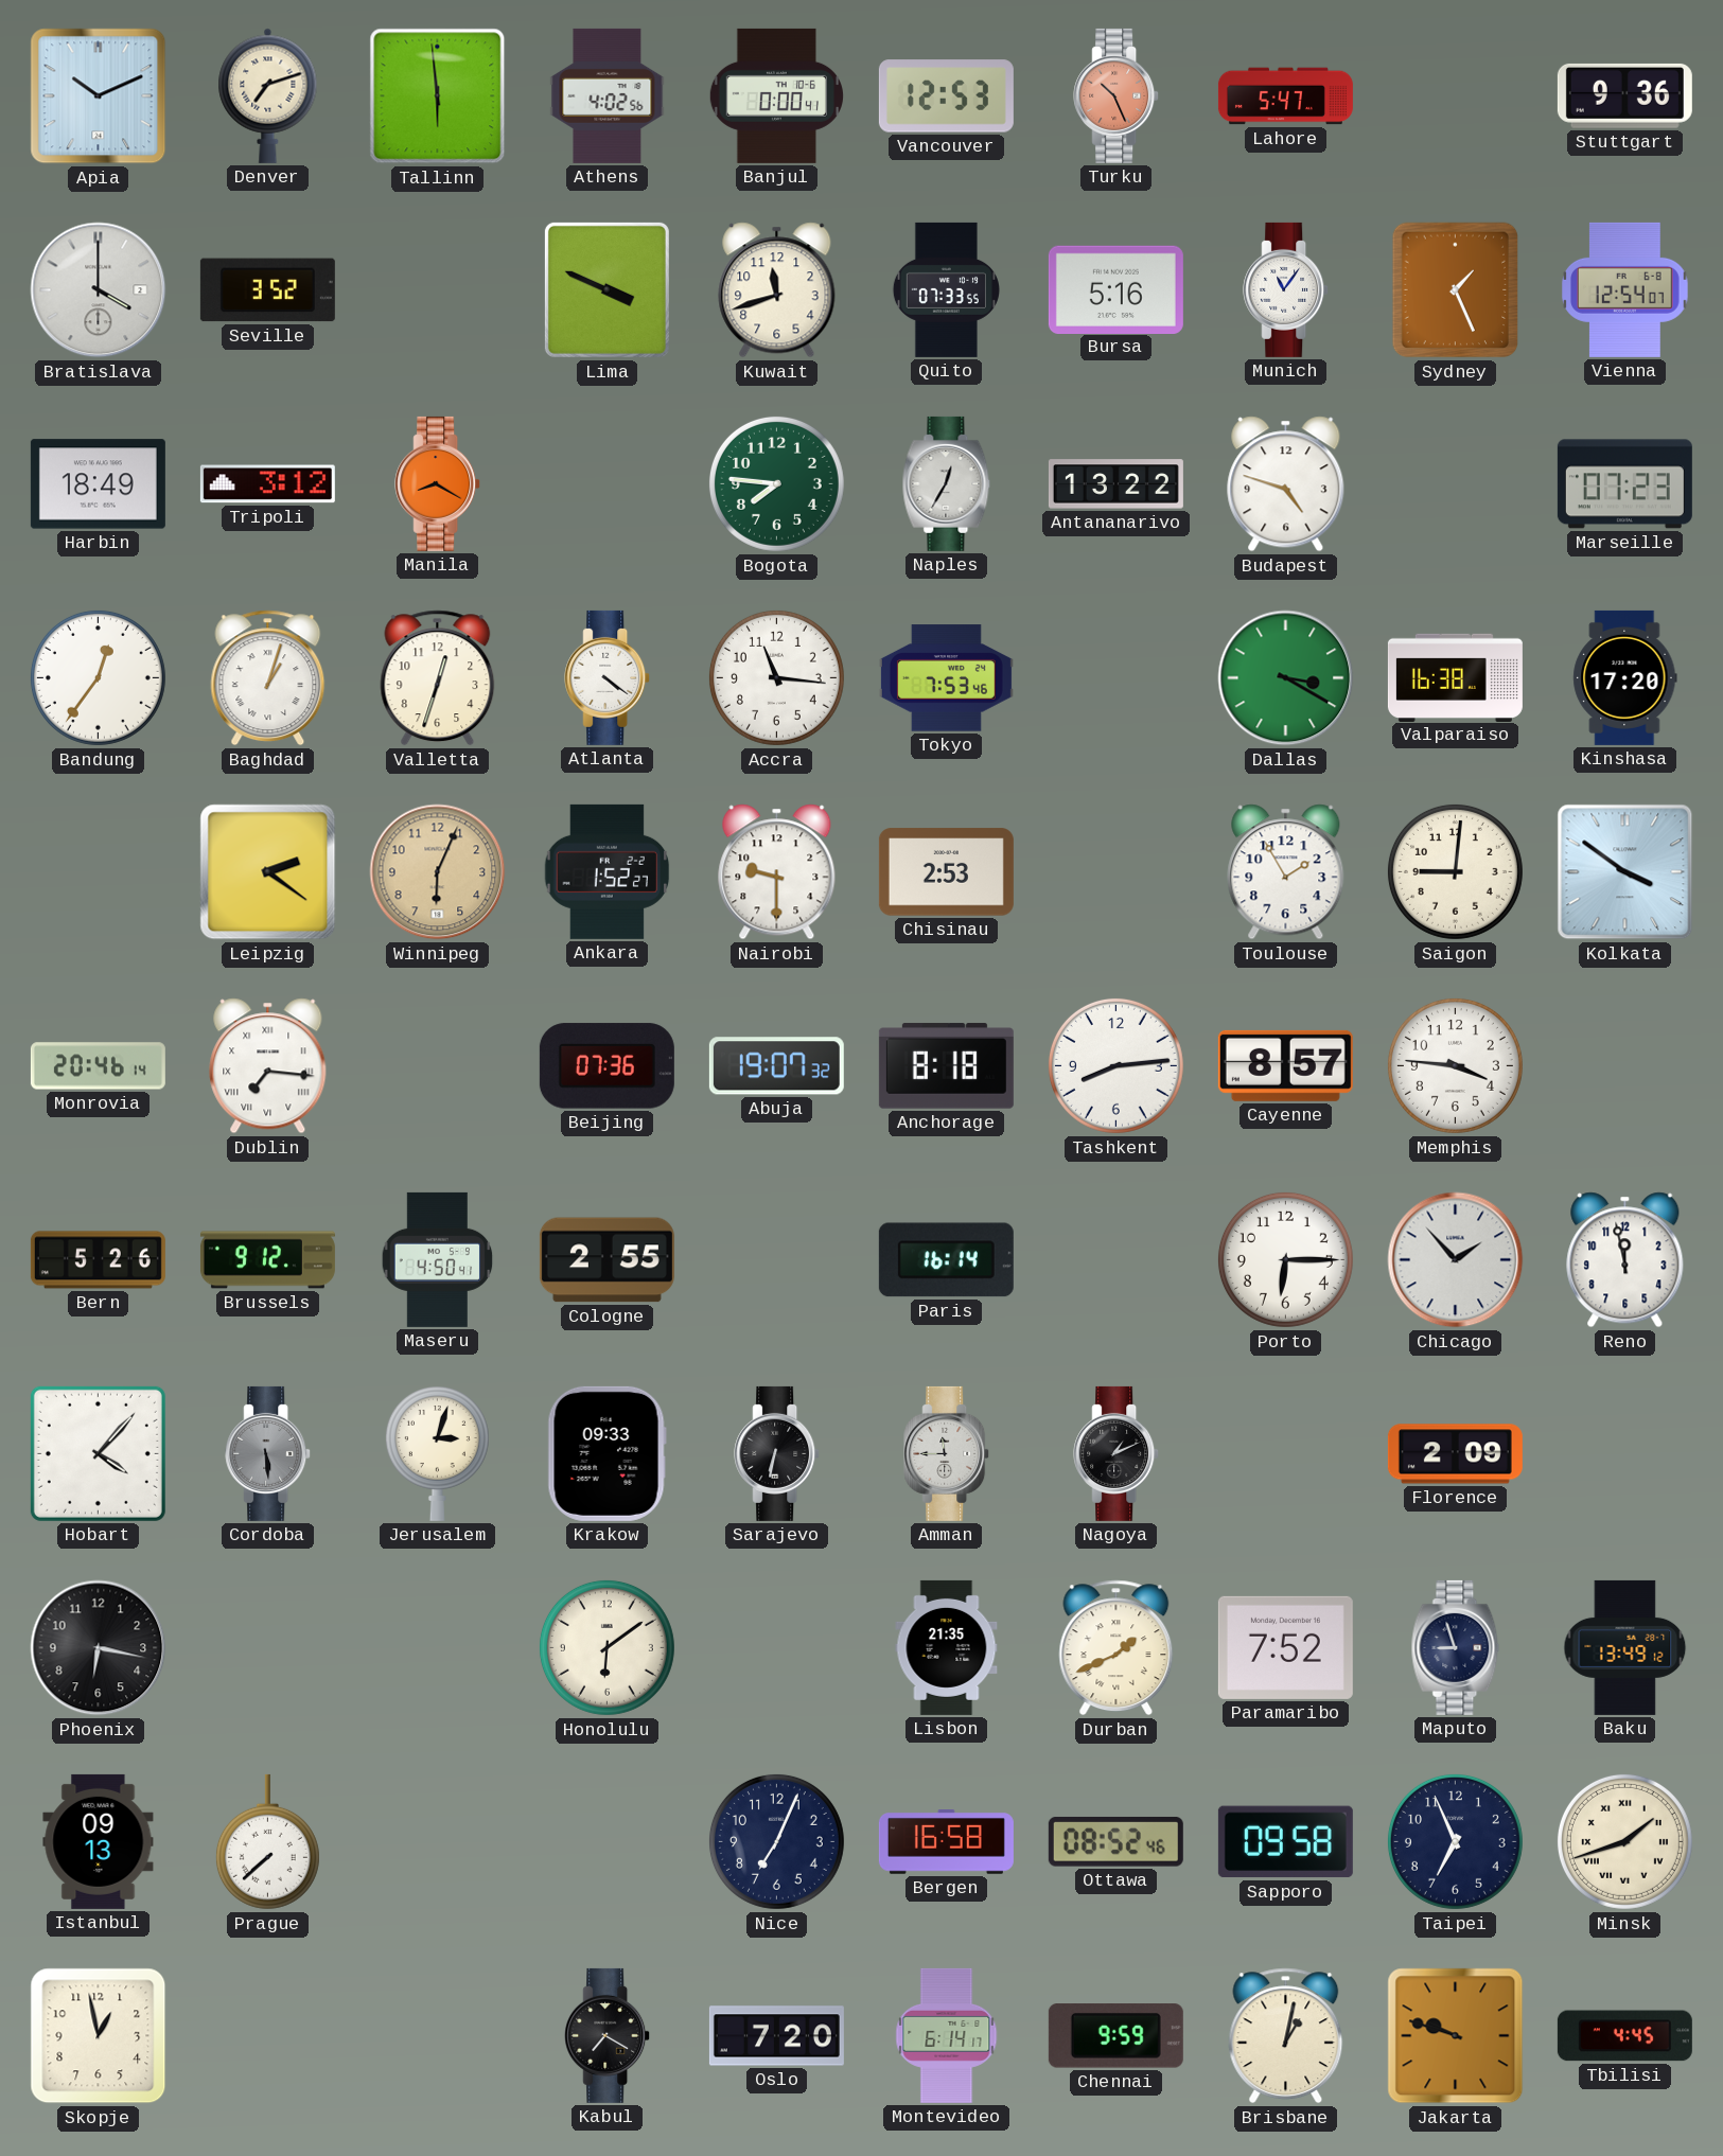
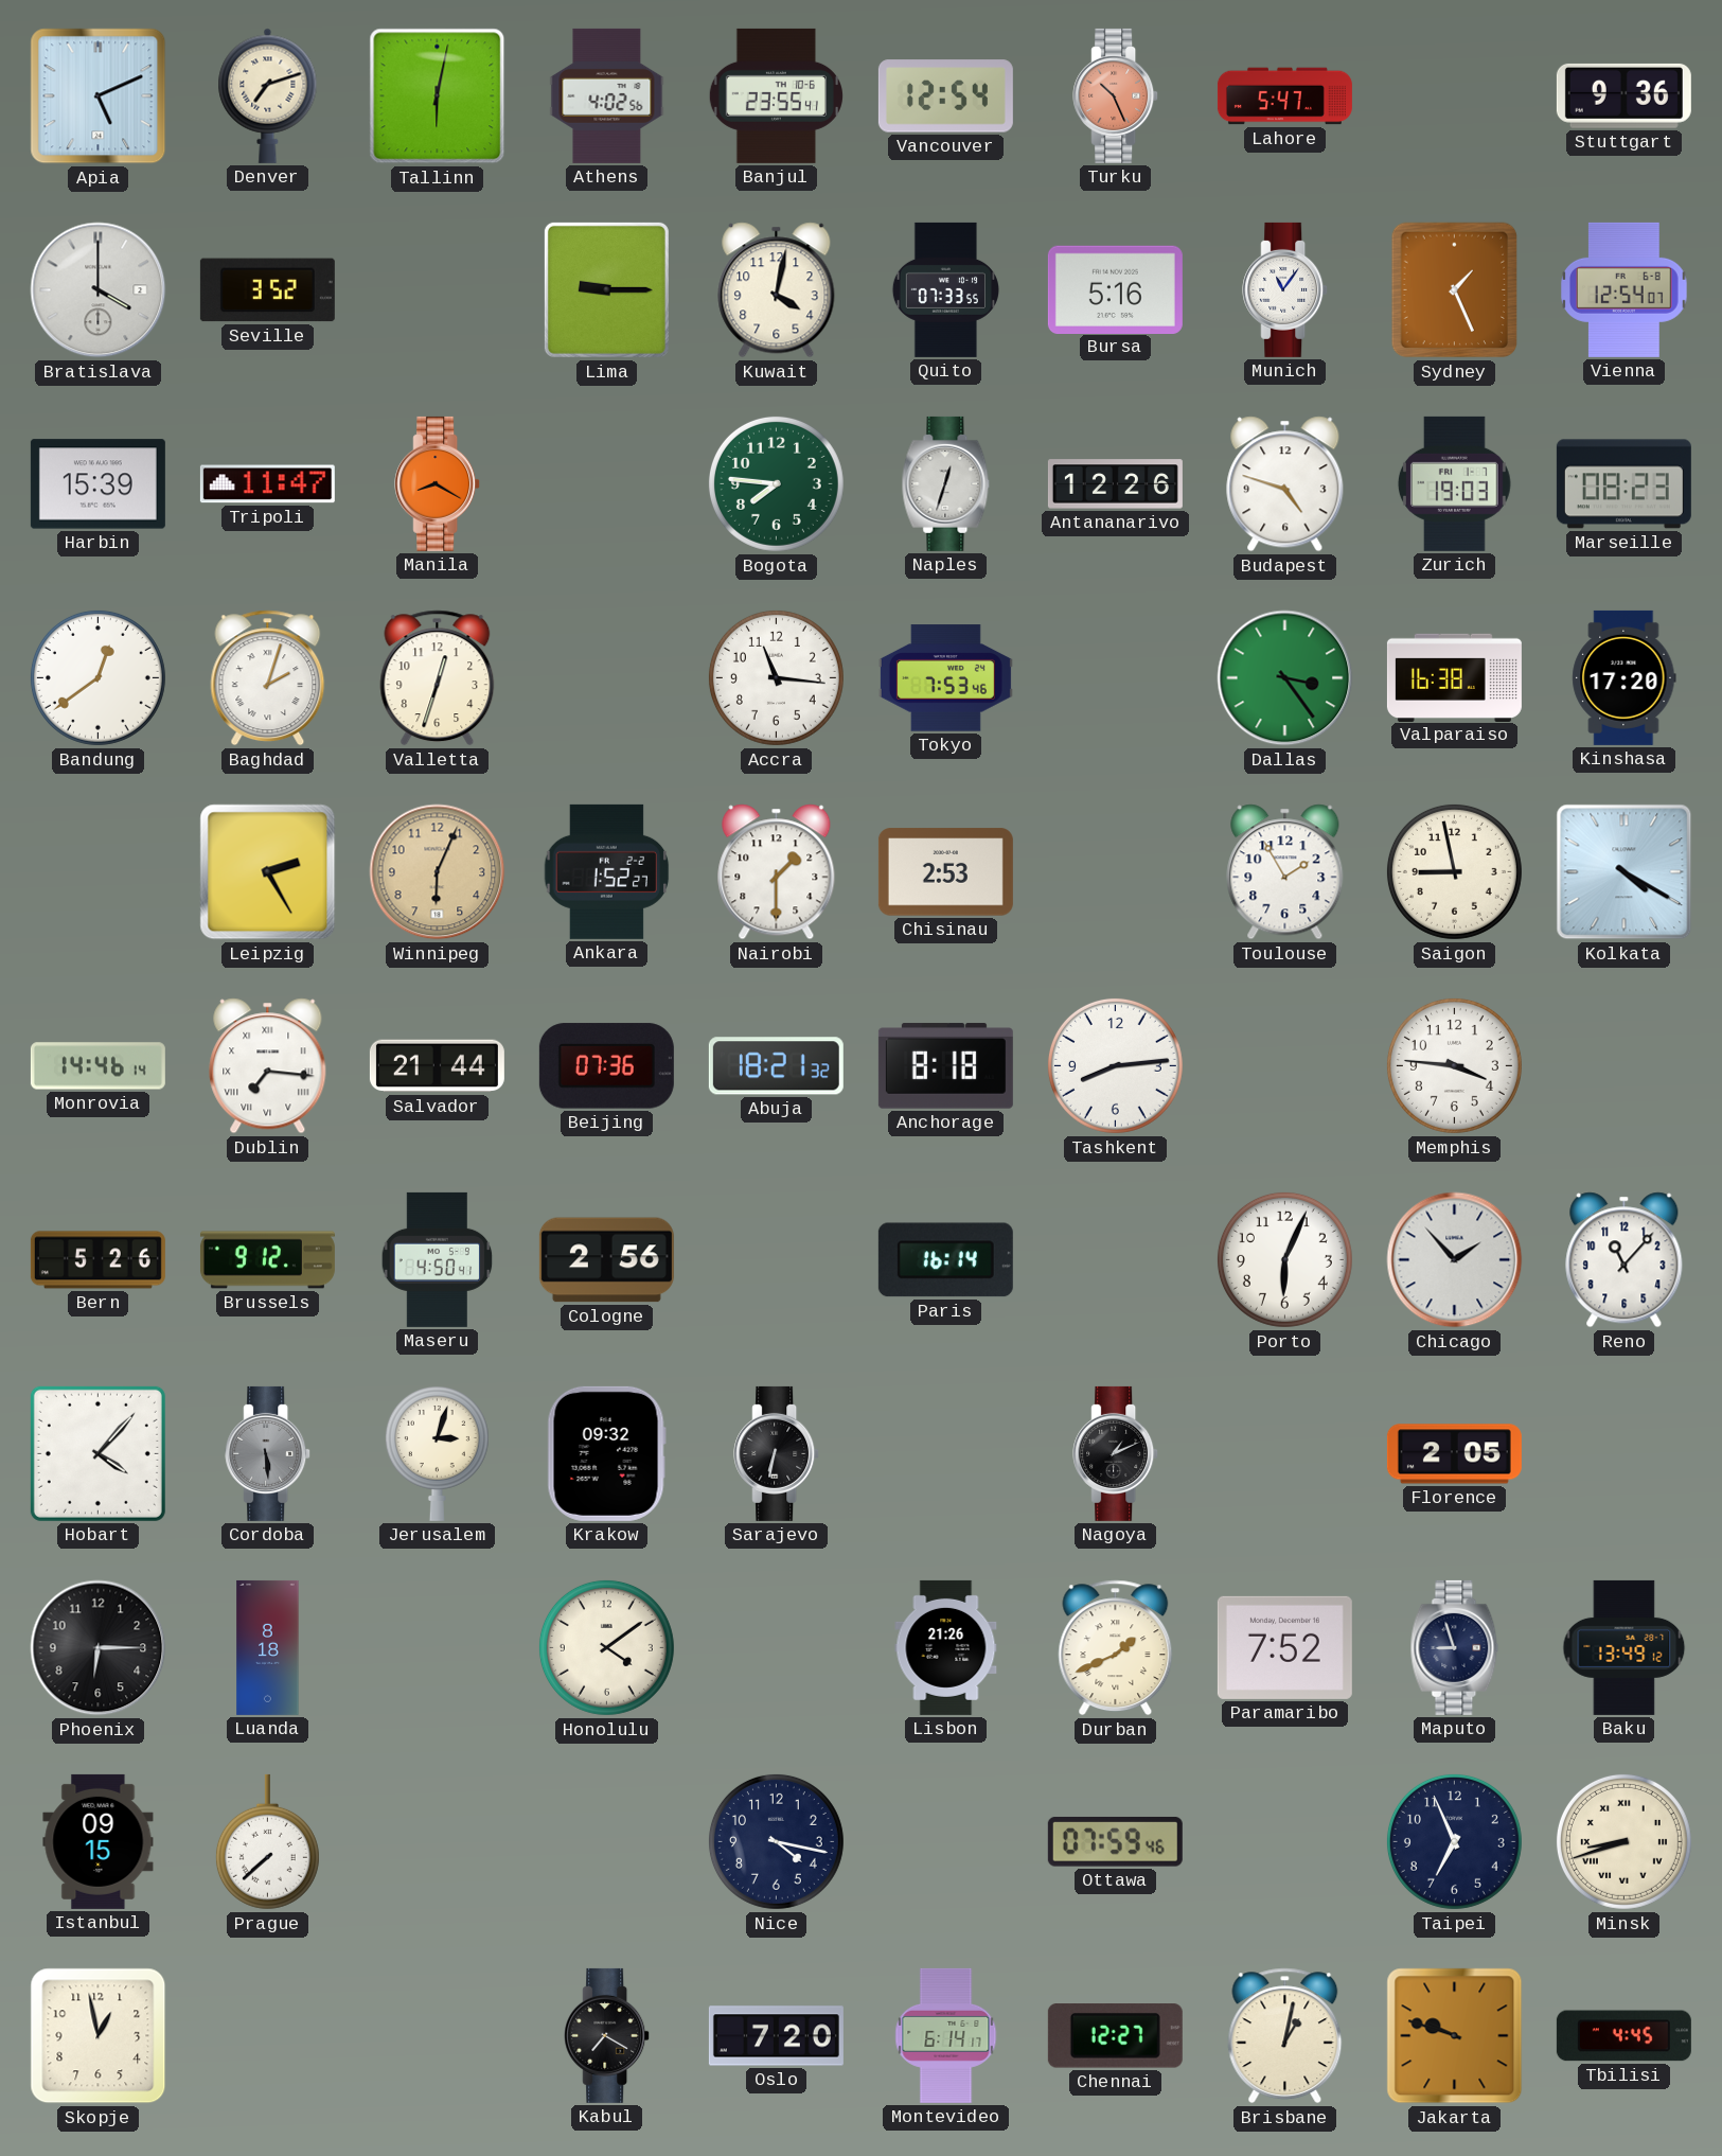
Apia: 10:11 -> 5:11 (99, 96)
Tallinn: 5:59 -> 6:02 (438, 96)
Banjul: 0:00 -> 23:55 (776, 95)
Vancouver: 12:53 -> 12:54 (945, 96)
Lima: 3:49 -> 9:15 (606, 289)
Kuwait: 11:42 -> 4:02 (777, 290)
Harbin: 18:49 -> 15:39 (97, 484)
Tripoli: 3:12 -> 11:47 (267, 484)
Naples: 12:35 -> 12:33 (946, 483)
Antananarivo: 13:22 -> 12:26 (1115, 484)
Zurich: none -> 19:03 (1454, 483)
Marseille: 07:23 -> 08:23 (1623, 484)
Bandung: 12:36 -> 12:39 (97, 677)
Baghdad: 1:03 -> 2:03 (268, 678)
Atlanta: 4:21 -> none (608, 677)
Dallas: 3:20 -> 3:24 (1285, 678)
Leipzig: 2:21 -> 2:25 (268, 872)
Nairobi: 9:30 -> 1:30 (777, 872)
Saigon: 9:01 -> 8:58 (1454, 871)
Kolkata: 3:51 -> 4:20 (1625, 872)
Monrovia: 20:46 -> 14:46 (97, 1066)
Salvador: none -> 21:44 (437, 1066)
Abuja: 19:07 -> 18:21 (776, 1066)
Cayenne: 8:57 -> none (1285, 1065)
Cologne: 2:55 -> 2:56 (606, 1260)
Porto: 6:15 -> 6:04 (1284, 1259)
Reno: 11:58 -> 11:07 (1625, 1260)
Krakow: 09:33 -> 09:32 (606, 1453)
Amman: 11:45 -> none (947, 1453)
Florence: 2:09 -> 2:05 (1454, 1454)
Phoenix: 6:17 -> 6:15 (99, 1648)
Luanda: none -> 8:18 (268, 1647)
Honolulu: 6:09 -> 4:09 (606, 1647)
Lisbon: 21:35 -> 21:26 (946, 1647)
Istanbul: 09:13 -> 09:15 (99, 1841)
Nice: 7:04 -> 4:17 (776, 1841)
Bergen: 16:58 -> none (946, 1842)
Ottawa: 08:52 -> 07:59 (1115, 1841)
Sapporo: 09:58 -> none (1285, 1842)
Minsk: 1:42 -> 8:42 (1623, 1841)
Chennai: 9:59 -> 12:27 (1115, 2036)
